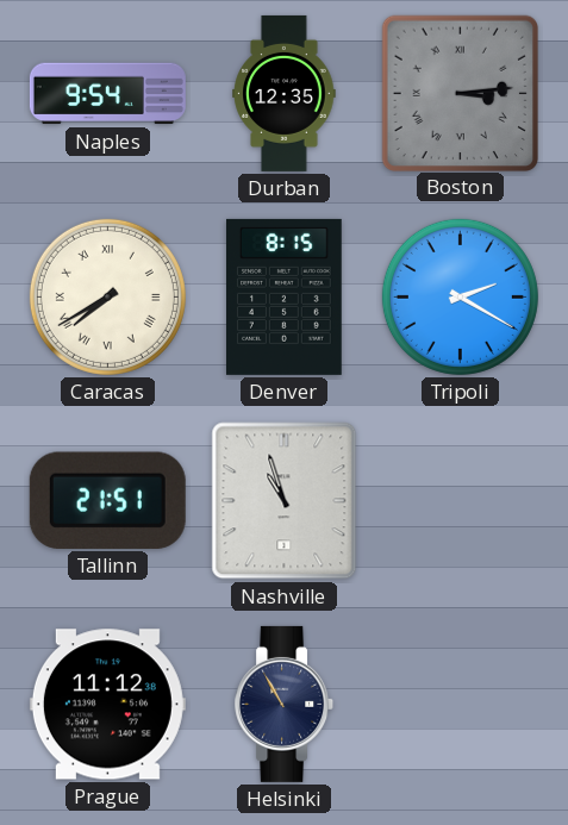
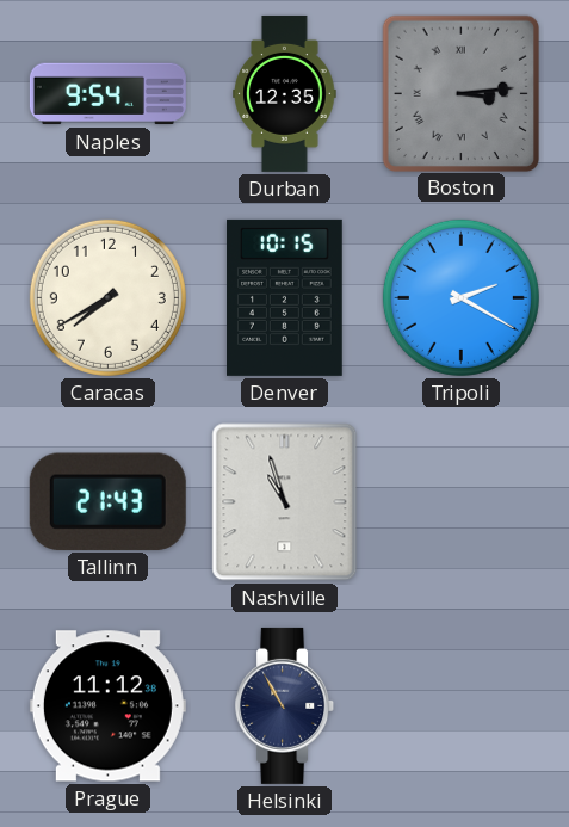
Caracas numerals: Roman -> Arabic (107, 297)
Denver: 8:15 -> 10:15 (285, 297)
Tallinn: 21:51 -> 21:43 (107, 501)
